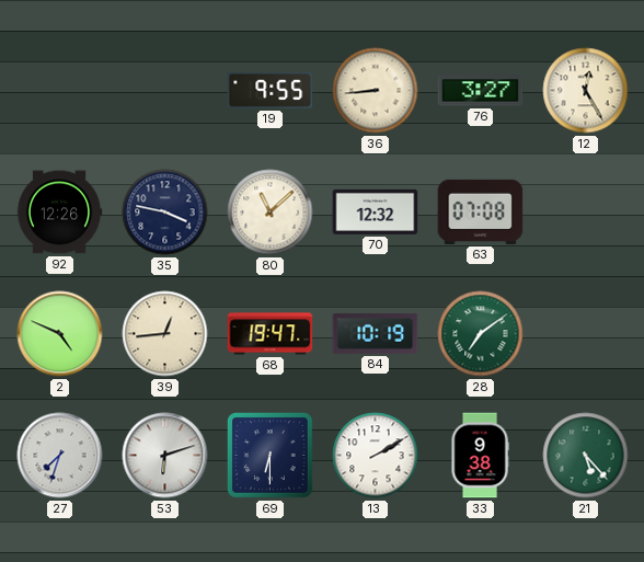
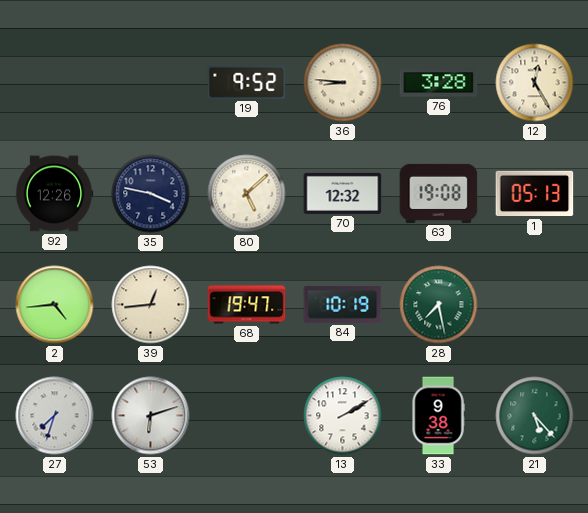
19: 9:55 -> 9:52 (247, 82)
36: 8:44 -> 8:46 (343, 83)
76: 3:27 -> 3:28 (439, 83)
80: 11:08 -> 5:08 (247, 194)
63: 07:08 -> 19:08 (439, 193)
1: none -> 05:13 (535, 194)
2: 4:49 -> 4:44 (55, 305)
28: 7:09 -> 7:28 (439, 305)
69: 6:30 -> none (269, 455)
